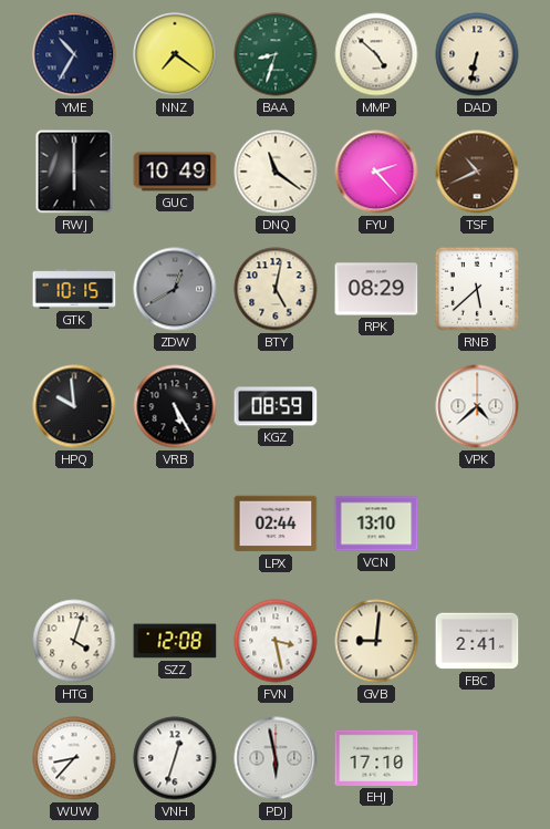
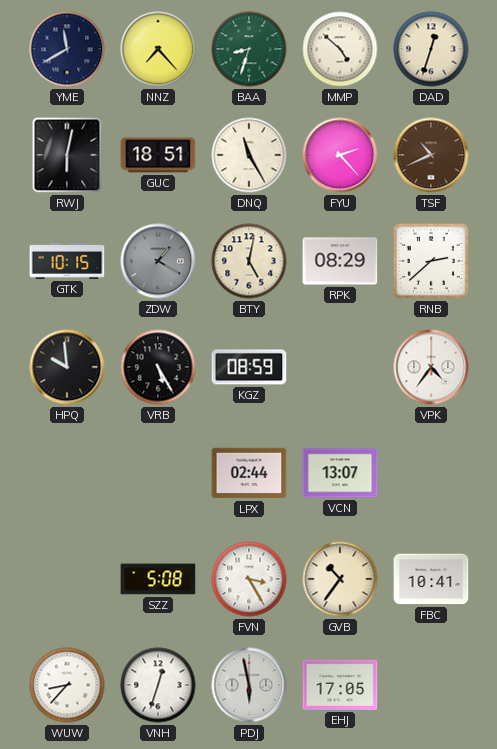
YME: 10:35 -> 11:40 (67, 49)
NNZ: 7:21 -> 7:23 (158, 49)
DAD: 6:32 -> 12:33 (431, 49)
RWJ: 6:00 -> 6:02 (67, 155)
GUC: 10:49 -> 18:51 (158, 155)
DNQ: 11:21 -> 11:25 (249, 155)
ZDW: 12:40 -> 1:20 (158, 261)
RNB: 5:38 -> 2:38 (431, 261)
VPK: 4:38 -> 4:36 (431, 367)
VCN: 13:10 -> 13:07 (340, 473)
HTG: 4:03 -> none (74, 641)
SZZ: 12:08 -> 5:08 (158, 579)
FVN: 3:28 -> 3:25 (249, 579)
GVB: 9:01 -> 10:36 (340, 579)
FBC: 2:41 -> 10:41 (431, 579)
EHJ: 17:10 -> 17:05 (340, 685)
